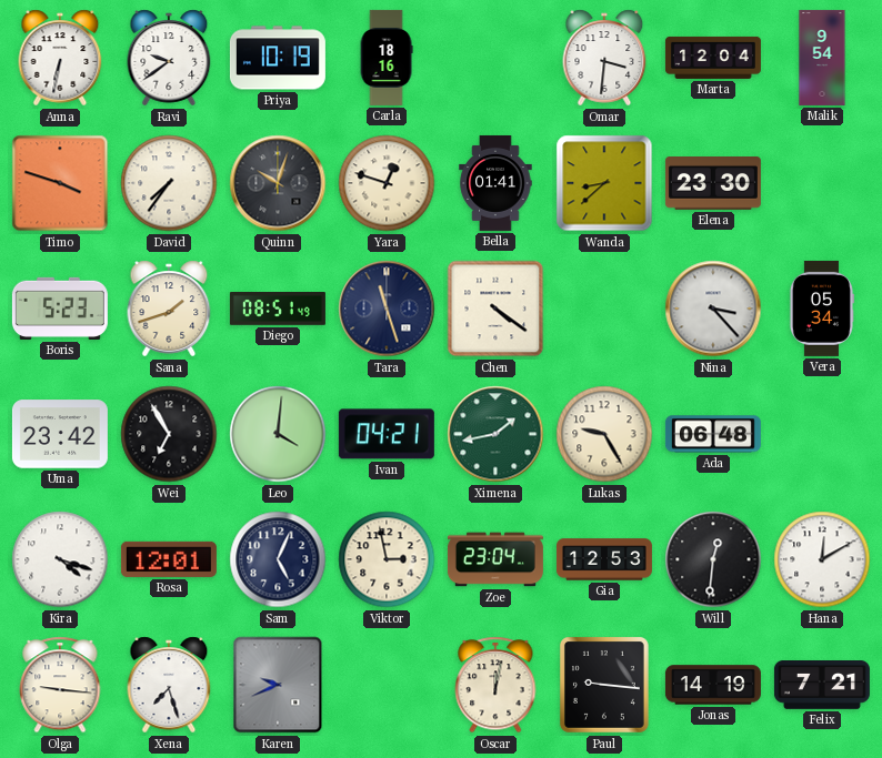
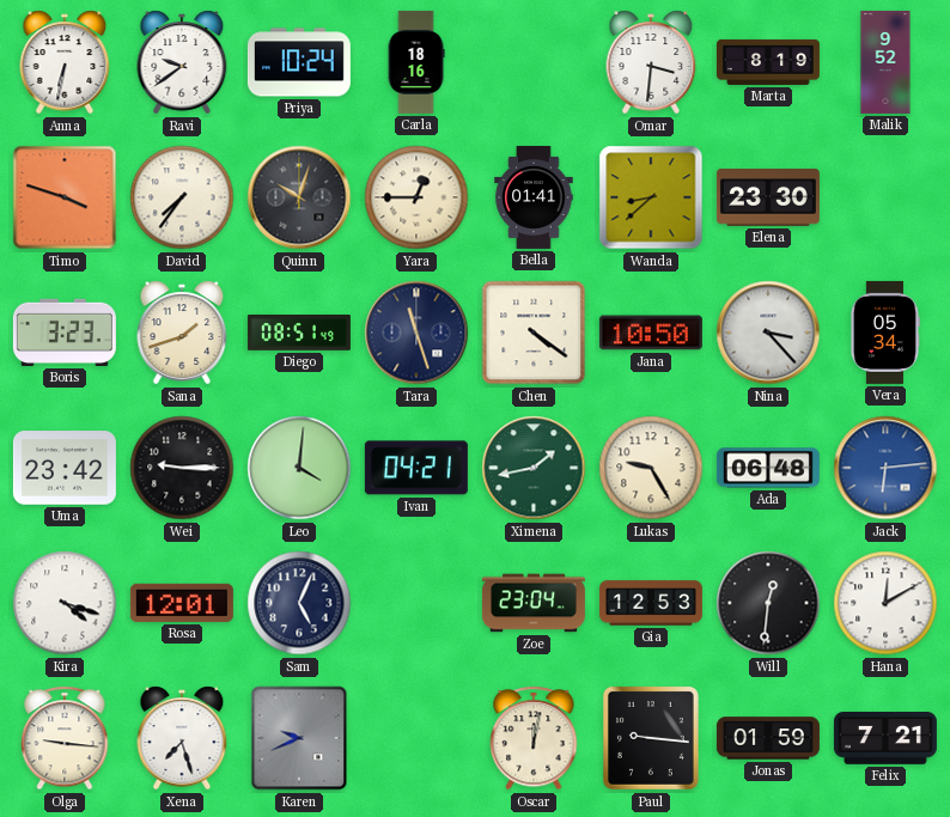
Priya: 10:19 -> 10:24 (299, 62)
Marta: 12:04 -> 8:19 (768, 62)
Malik: 9:54 -> 9:52 (885, 62)
Yara: 12:48 -> 12:45 (416, 197)
Boris: 5:23 -> 3:23 (65, 333)
Jana: none -> 10:50 (651, 333)
Wei: 6:55 -> 9:15 (182, 468)
Jack: none -> 6:14 (885, 468)
Viktor: 2:58 -> none (387, 559)
Jonas: 14:19 -> 01:59 (768, 738)
